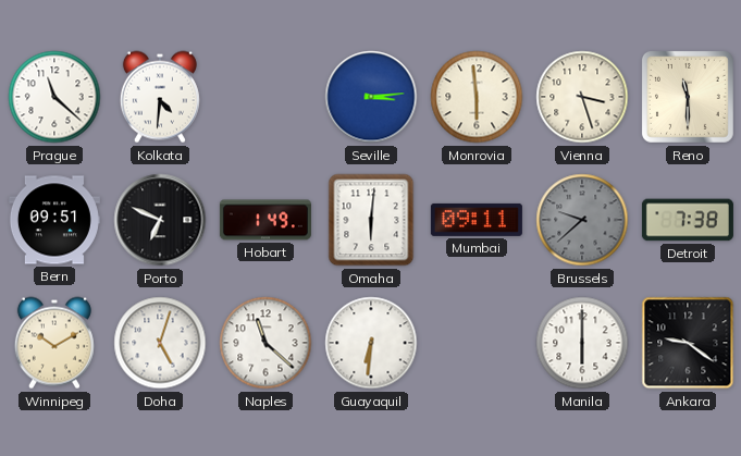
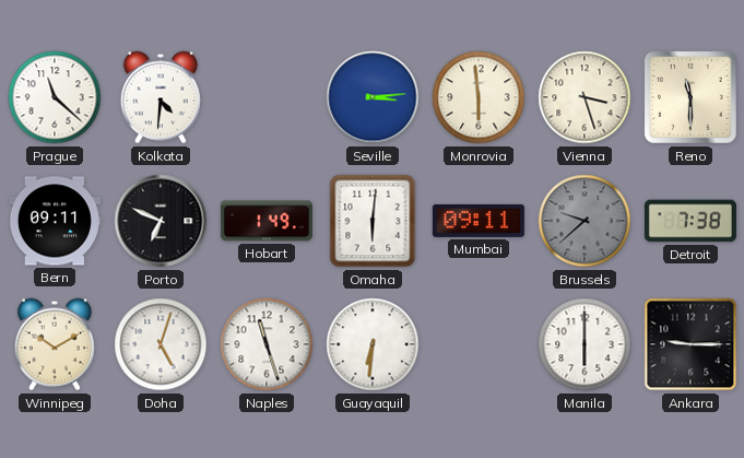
Bern: 09:51 -> 09:11 (55, 221)
Naples: 11:22 -> 11:27 (267, 344)
Ankara: 9:21 -> 9:15 (690, 344)
